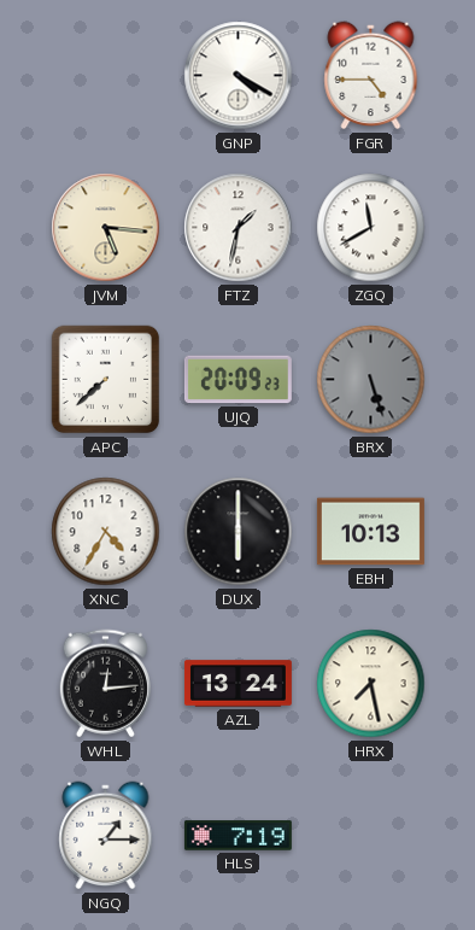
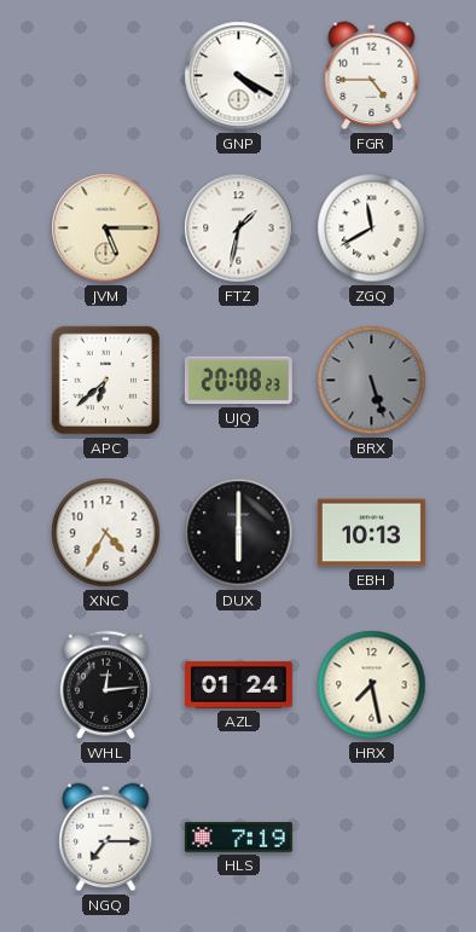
JVM: 5:16 -> 5:15 (106, 228)
APC: 7:38 -> 6:38 (106, 381)
UJQ: 20:09 -> 20:08 (238, 381)
AZL: 13:24 -> 01:24 (238, 685)
NGQ: 1:15 -> 7:15 (106, 838)
